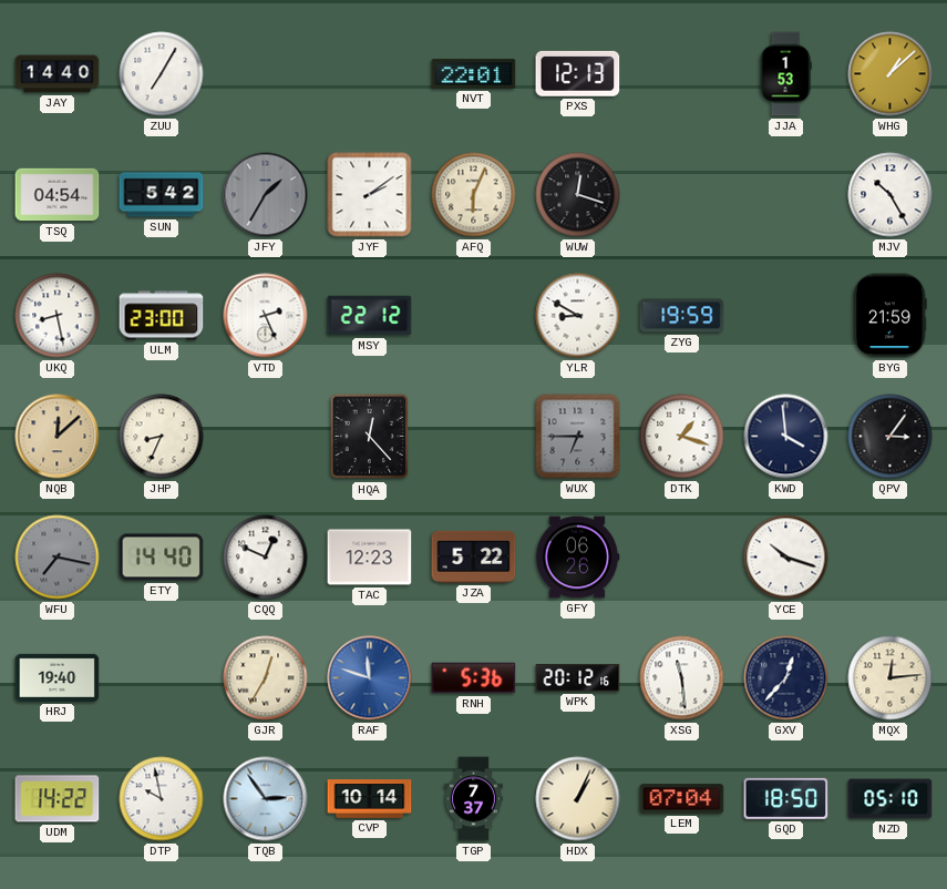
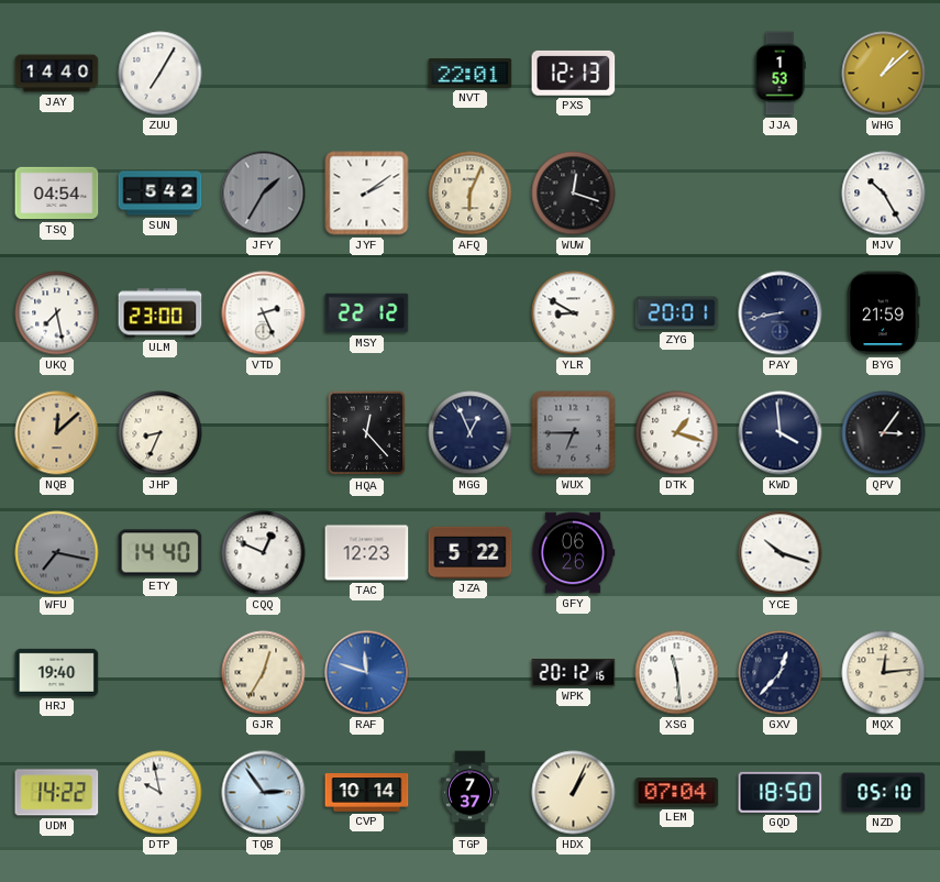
UKQ: 8:28 -> 7:28 (57, 313)
ZYG: 19:59 -> 20:01 (677, 313)
PAY: none -> 8:43 (781, 313)
MGG: none -> 12:56 (471, 433)
RNH: 5:36 -> none (474, 678)
